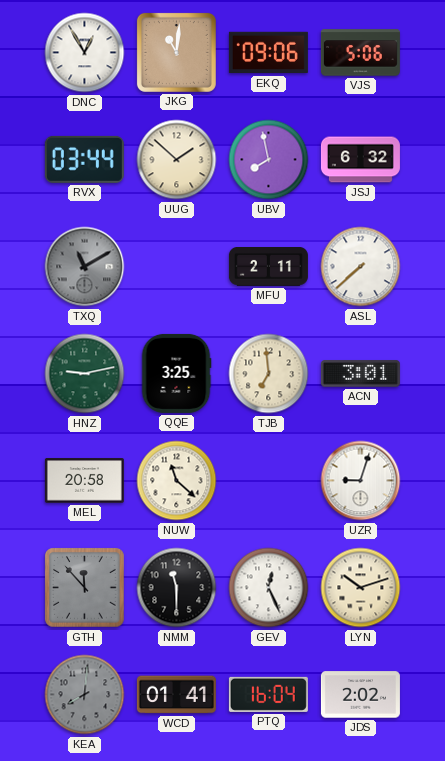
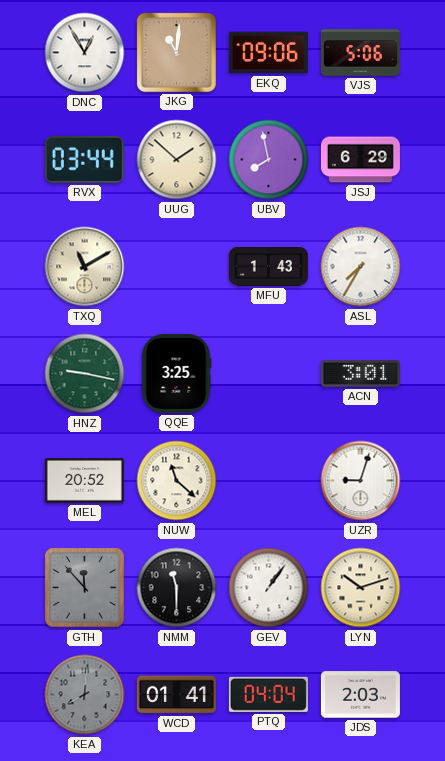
JSJ: 6:32 -> 6:29 (360, 160)
TXQ dial: grey -> cream (85, 267)
MFU: 2:11 -> 1:43 (268, 267)
ASL: 7:38 -> 7:35 (361, 267)
HNZ: 9:13 -> 9:17 (85, 374)
TJB: 6:59 -> none (269, 374)
MEL: 20:58 -> 20:52 (84, 481)
GEV: 12:26 -> 1:06 (269, 588)
PTQ: 16:04 -> 04:04 (268, 694)
JDS: 2:02 -> 2:03 (360, 695)
